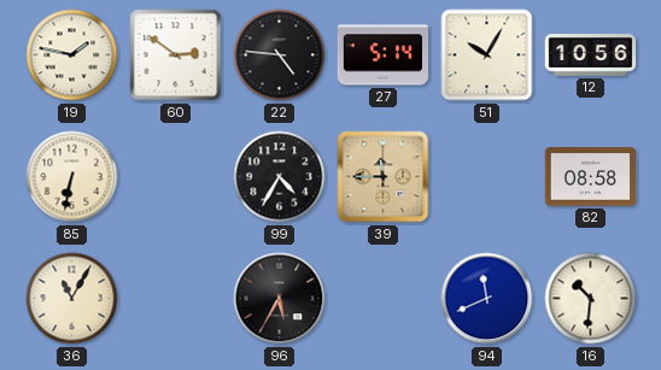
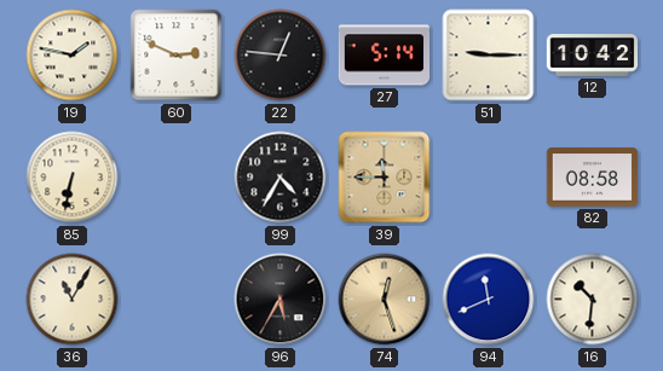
60: 2:51 -> 2:49 (177, 56)
22: 4:46 -> 12:46 (281, 56)
51: 10:05 -> 9:15 (489, 56)
12: 10:56 -> 10:42 (593, 56)
74: none -> 12:27 (385, 300)
